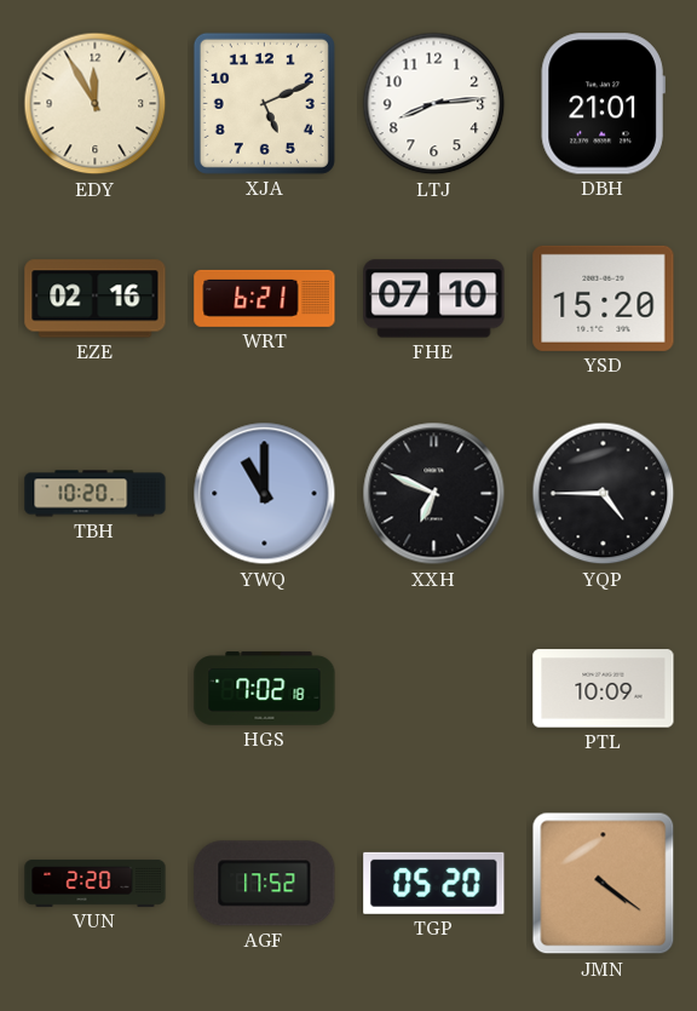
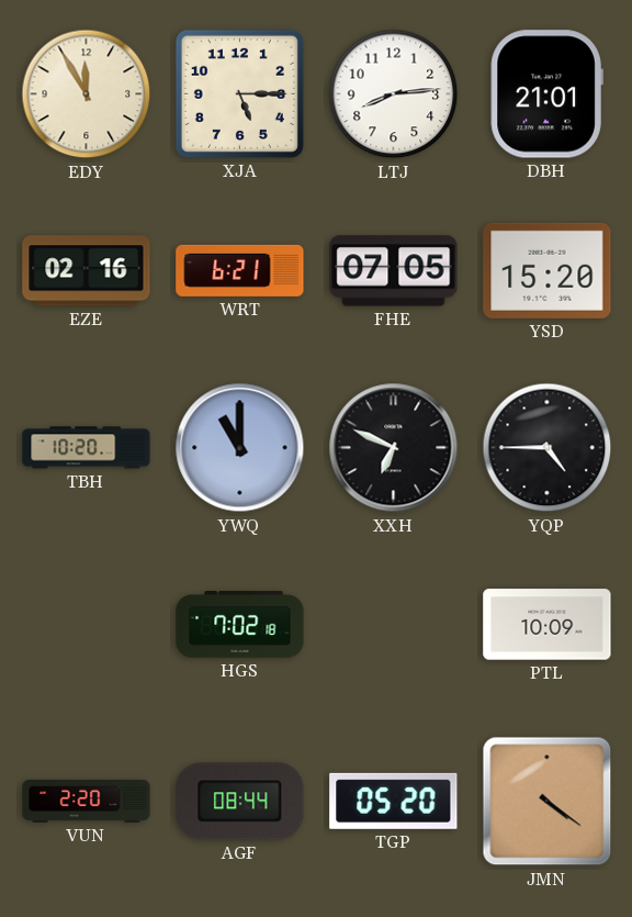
XJA: 5:11 -> 5:15 (239, 93)
FHE: 07:10 -> 07:05 (394, 271)
AGF: 17:52 -> 08:44 (240, 802)
